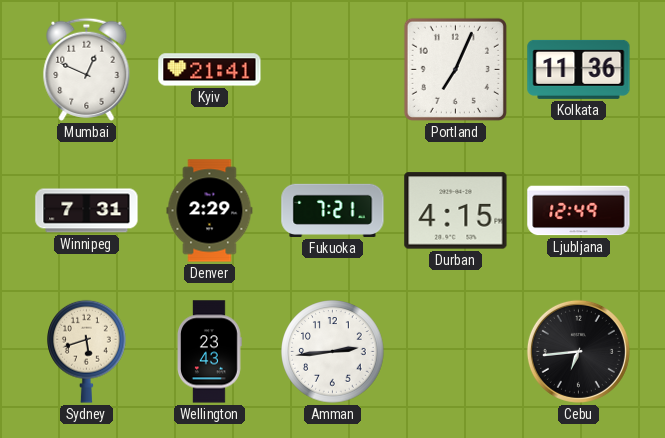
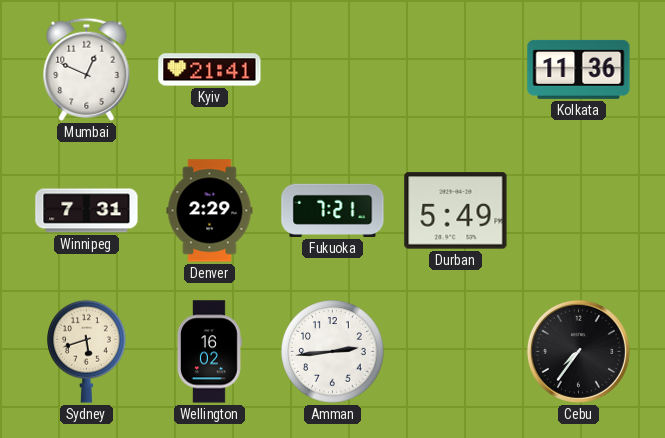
Portland: 7:04 -> none (455, 69)
Durban: 4:15 -> 5:49 (456, 211)
Ljubljana: 12:49 -> none (579, 211)
Wellington: 23:43 -> 16:02 (210, 352)
Cebu: 6:44 -> 7:36 (578, 351)
